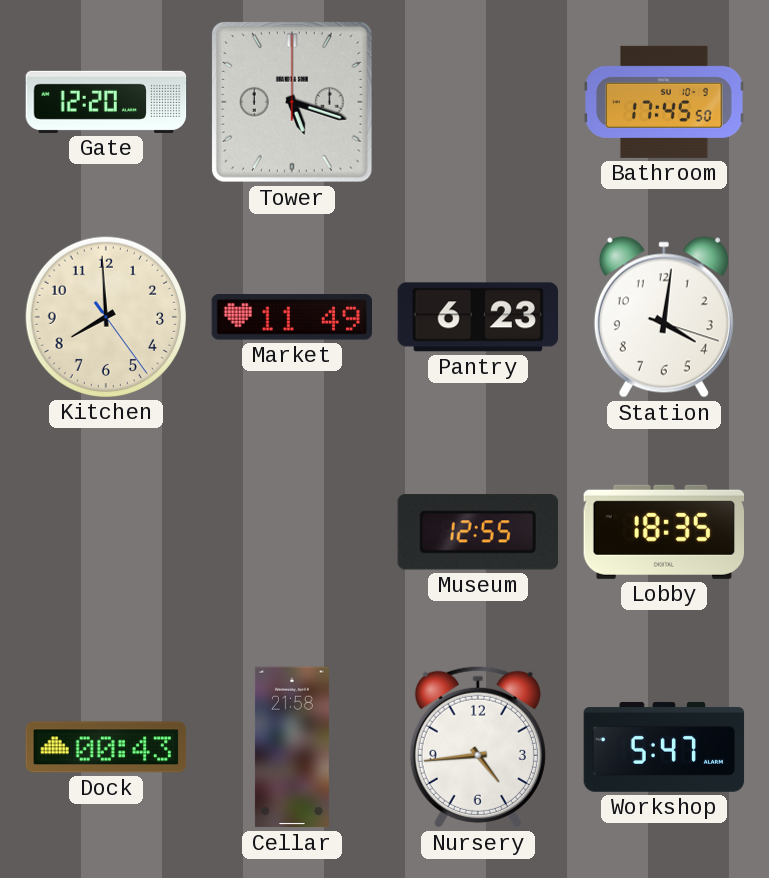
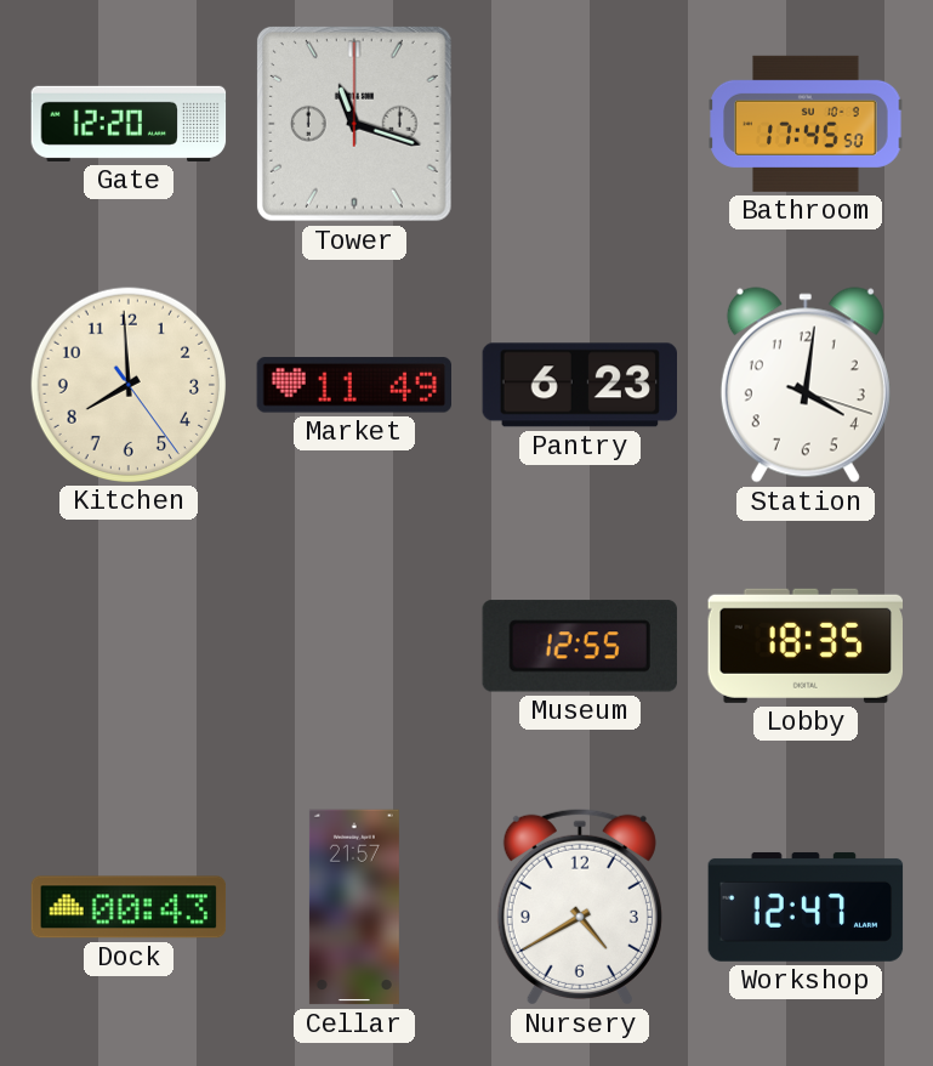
Tower: 5:18 -> 11:18 (354, 124)
Cellar: 21:58 -> 21:57 (354, 907)
Nursery: 4:44 -> 4:40 (580, 907)
Workshop: 5:47 -> 12:47 (806, 907)
